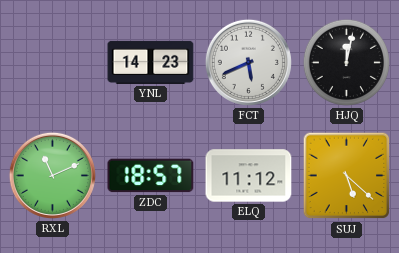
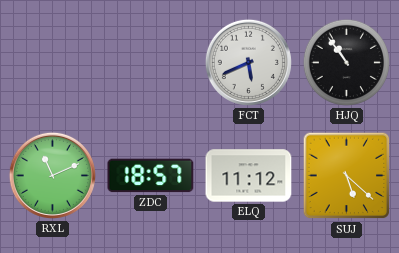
YNL: 14:23 -> none (151, 62)
HJQ: 12:02 -> 10:54 (346, 62)
